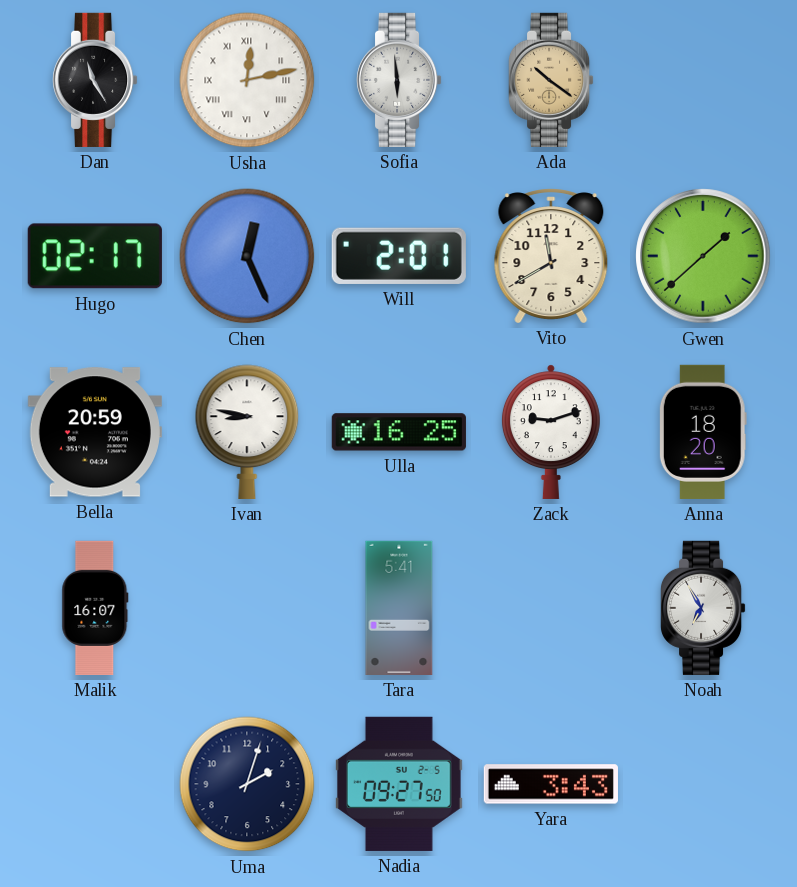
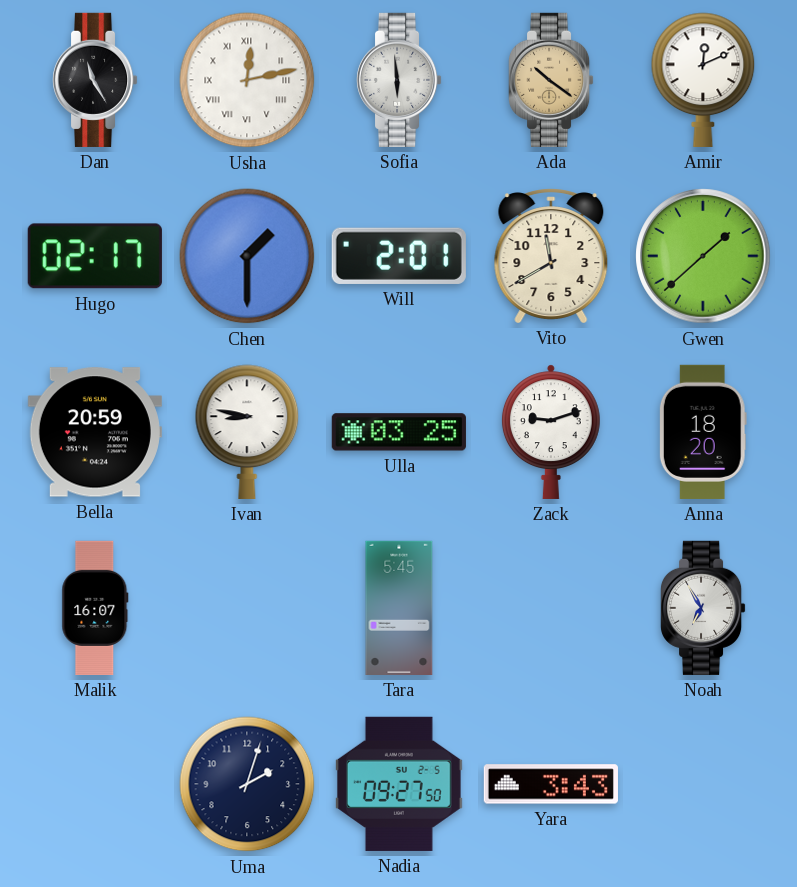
Amir: none -> 12:11 (703, 80)
Chen: 12:26 -> 1:30 (247, 256)
Ulla: 16:25 -> 03:25 (399, 432)
Tara: 5:41 -> 5:45 (399, 608)
